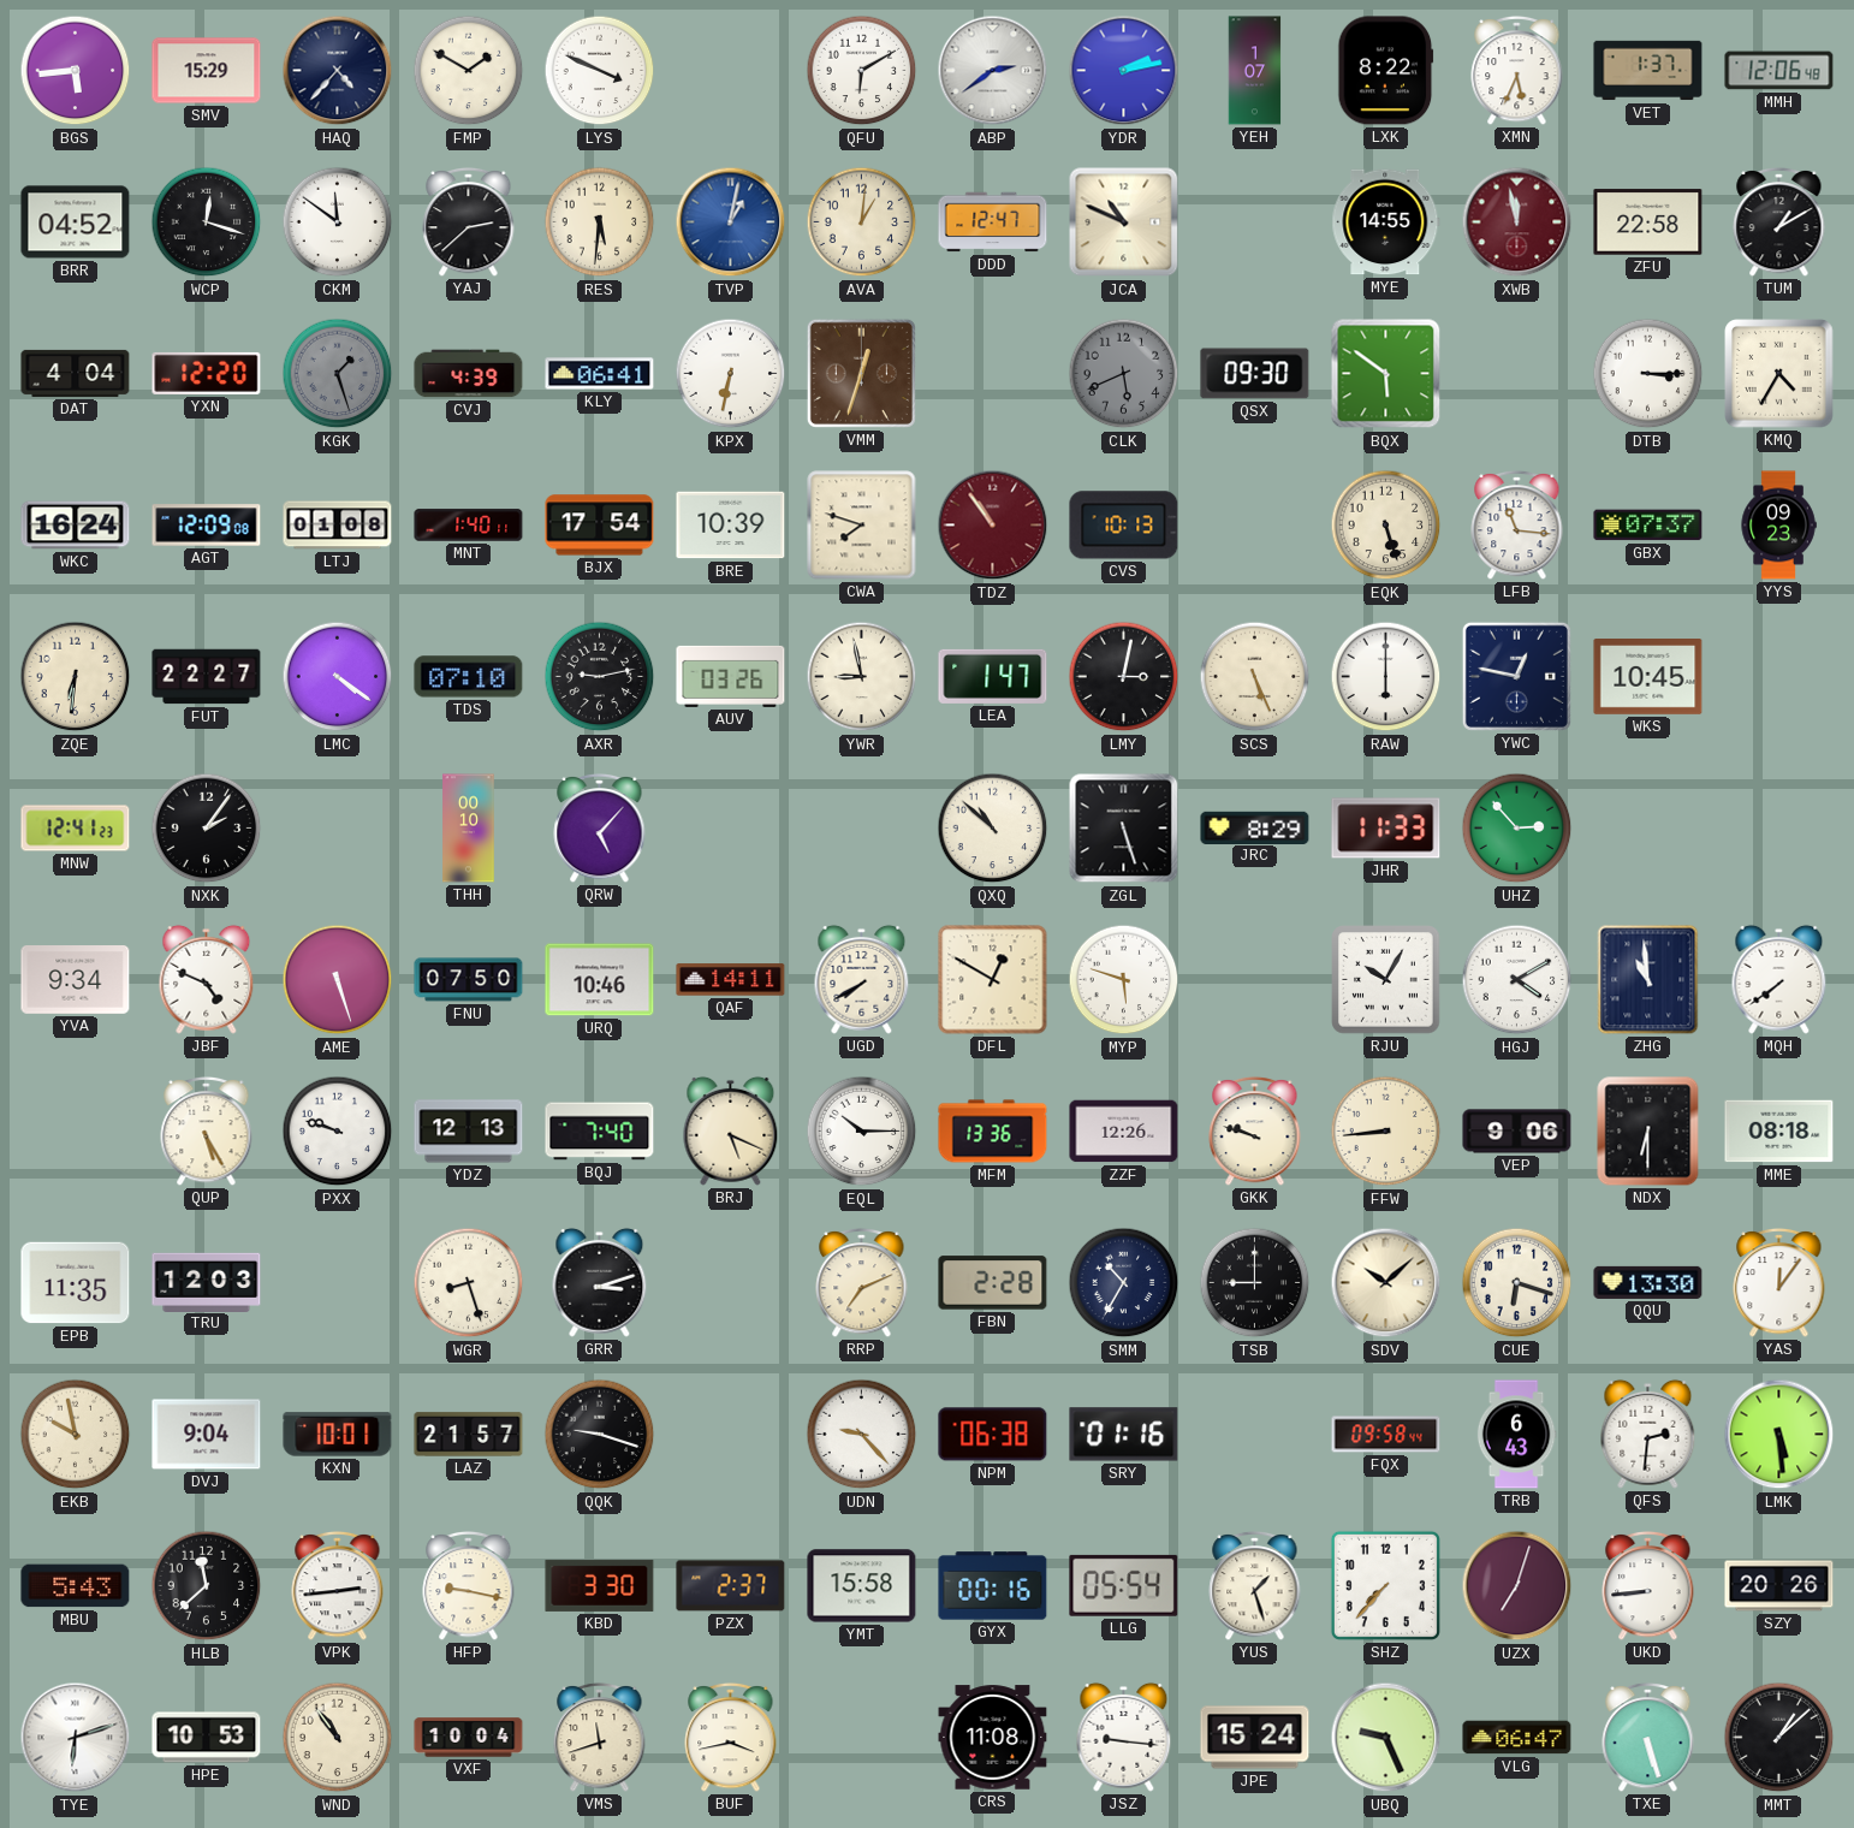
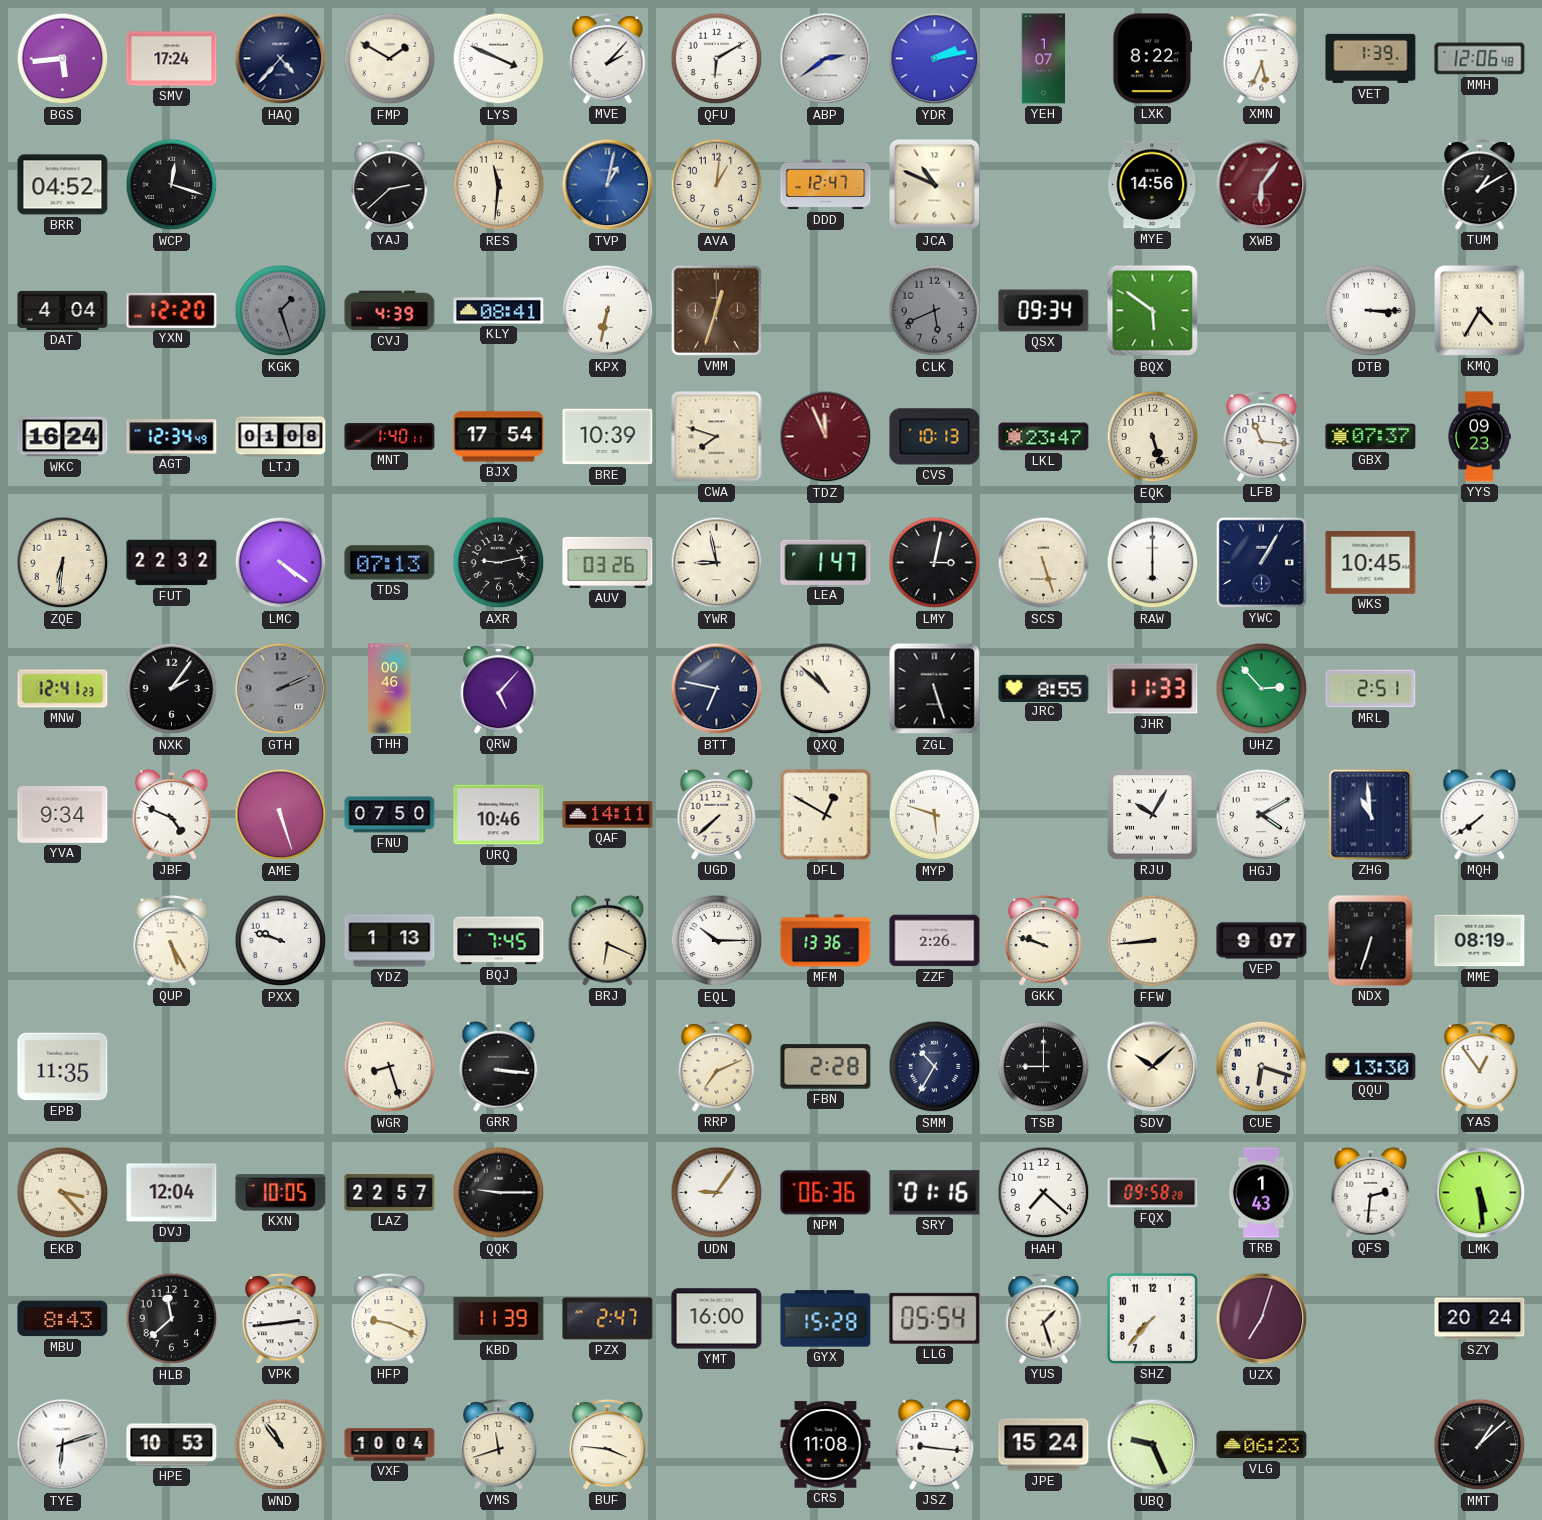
SMV: 15:29 -> 17:24 (172, 59)
MVE: none -> 2:07 (608, 58)
VET: 1:37 -> 1:39 (1371, 59)
CKM: 11:51 -> none (338, 222)
RES: 5:31 -> 11:31 (499, 185)
MYE: 14:55 -> 14:56 (1153, 185)
XWB: 11:58 -> 6:06 (1262, 185)
ZFU: 22:58 -> none (1648, 222)
KLY: 06:41 -> 08:41 (499, 311)
QSX: 09:30 -> 09:34 (1044, 311)
AGT: 12:09 -> 12:34 (172, 437)
TDZ: 10:54 -> 11:56 (826, 437)
LKL: none -> 23:47 (1044, 437)
FUT: 22:27 -> 22:32 (172, 563)
TDS: 07:10 -> 07:13 (390, 563)
SCS: 5:26 -> 5:27 (1044, 563)
YWC: 12:47 -> 1:05 (1261, 562)
GTH: none -> 2:11 (281, 689)
THH: 00:10 -> 00:46 (390, 689)
BTT: none -> 6:47 (717, 689)
JRC: 8:29 -> 8:55 (1044, 688)
MRL: none -> 2:51 (1371, 689)
UGD: 7:40 -> 7:38 (717, 814)
YDZ: 12:13 -> 1:13 (390, 941)
BQJ: 7:40 -> 7:45 (499, 941)
BRJ: 5:19 -> 6:19 (608, 940)
ZZF: 12:26 -> 2:26 (935, 941)
VEP: 9:06 -> 9:07 (1262, 941)
NDX: 6:30 -> 6:33 (1371, 941)
MME: 08:18 -> 08:19 (1480, 941)
TRU: 12:03 -> none (207, 1282)
GRR: 3:12 -> 3:16 (499, 1066)
YAS: 12:06 -> 12:54 (1480, 1066)
EKB: 9:58 -> 3:23 (63, 1193)
DVJ: 9:04 -> 12:04 (172, 1193)
KXN: 10:01 -> 10:05 (281, 1193)
LAZ: 21:57 -> 22:57 (390, 1193)
QQK: 9:18 -> 9:15 (499, 1193)
UDN: 9:23 -> 9:06 (717, 1193)
NPM: 06:38 -> 06:36 (826, 1193)
HAH: none -> 7:22 (1044, 1193)
FQX: 09:58:44 -> 09:58:28 (1153, 1193)
TRB: 6:43 -> 1:43 (1261, 1193)
MBU: 5:43 -> 8:43 (63, 1319)
HFP: 9:17 -> 9:19 (390, 1318)
KBD: 3:30 -> 11:39 (499, 1318)
PZX: 2:37 -> 2:47 (608, 1319)
YMT: 15:58 -> 16:00 (717, 1319)
GYX: 00:16 -> 15:28 (826, 1319)
UKD: 8:44 -> none (1648, 1585)
SZY: 20:26 -> 20:24 (1480, 1319)
BUF: 3:43 -> 3:46 (608, 1444)
VLG: 06:47 -> 06:23 (1262, 1445)
TXE: 5:27 -> none (1648, 1737)
